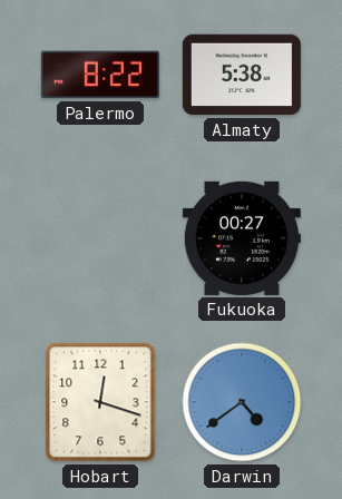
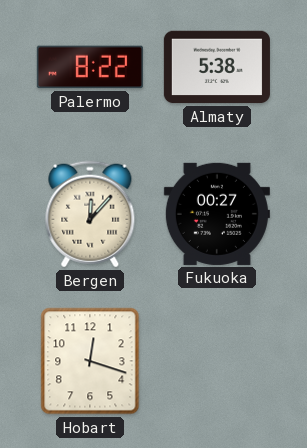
Bergen: none -> 12:07 (90, 214)
Darwin: 4:39 -> none (242, 402)
